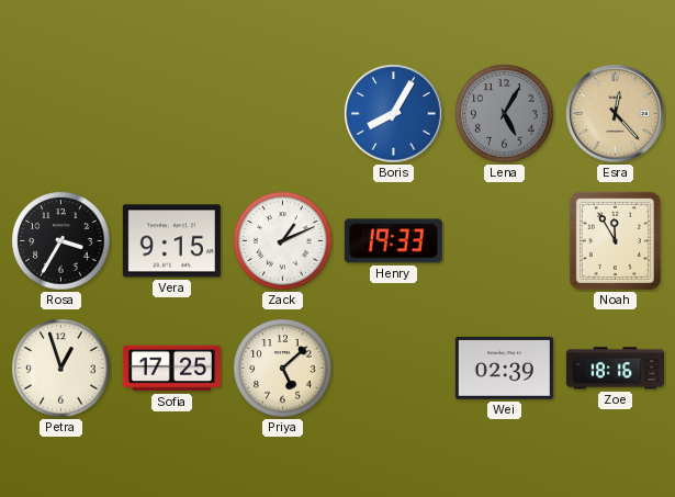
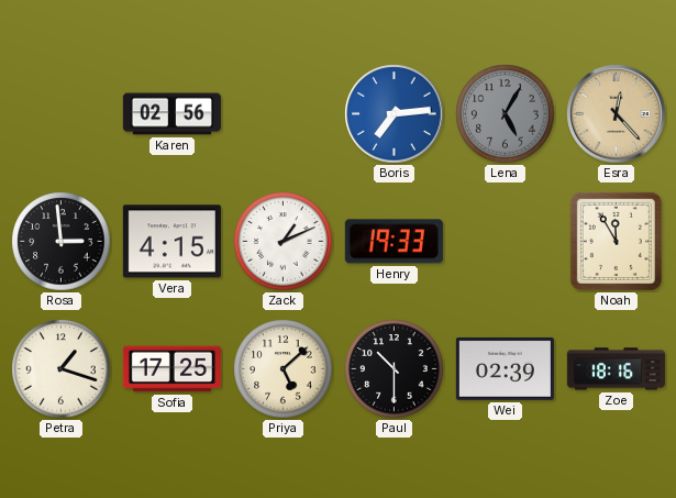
Karen: none -> 02:56 (171, 114)
Boris: 8:05 -> 7:14 (395, 114)
Rosa: 3:35 -> 2:59 (62, 242)
Vera: 9:15 -> 4:15 (171, 242)
Petra: 12:57 -> 1:18 (62, 369)
Paul: none -> 10:30 (395, 369)
